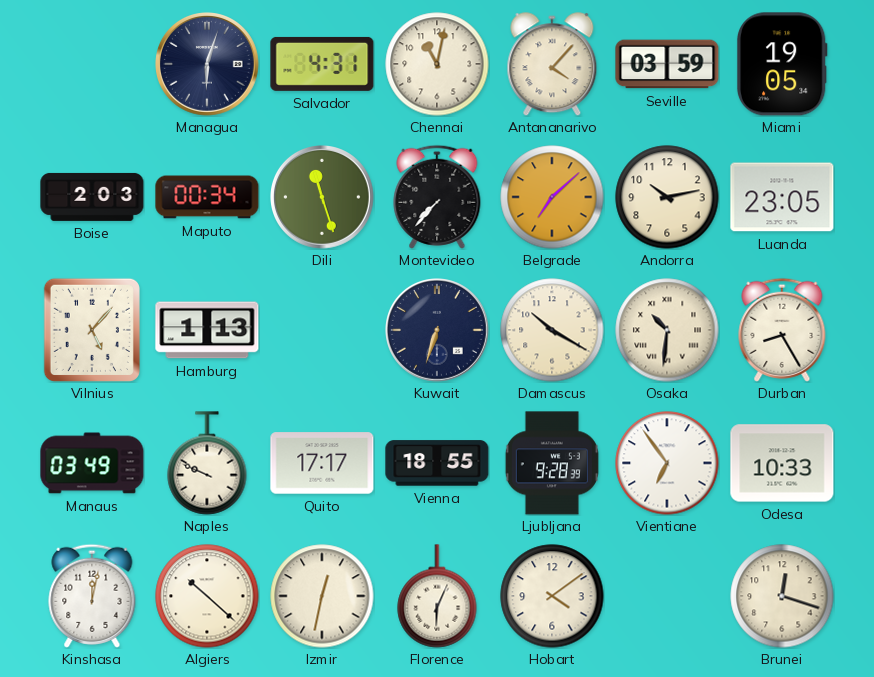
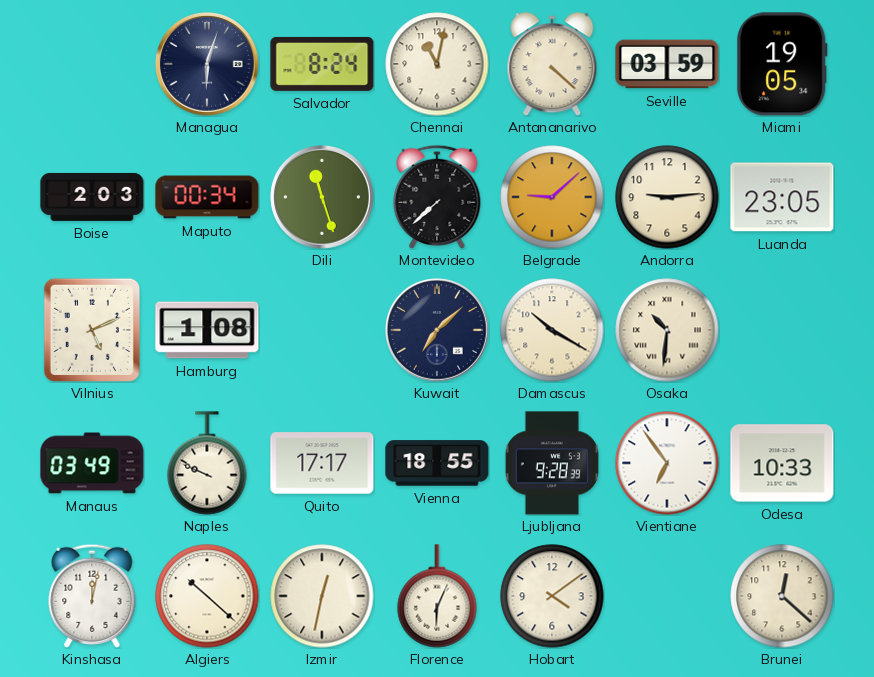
Salvador: 4:31 -> 8:24 (322, 64)
Antananarivo: 4:07 -> 4:22 (552, 64)
Montevideo: 7:37 -> 7:38 (437, 197)
Belgrade: 7:08 -> 9:08 (552, 197)
Andorra: 10:13 -> 9:14 (667, 197)
Vilnius: 5:07 -> 5:11 (92, 330)
Hamburg: 1:13 -> 1:08 (207, 330)
Kuwait: 6:33 -> 7:08 (438, 331)
Durban: 8:25 -> none (782, 330)
Brunei: 12:18 -> 12:22 (782, 596)
